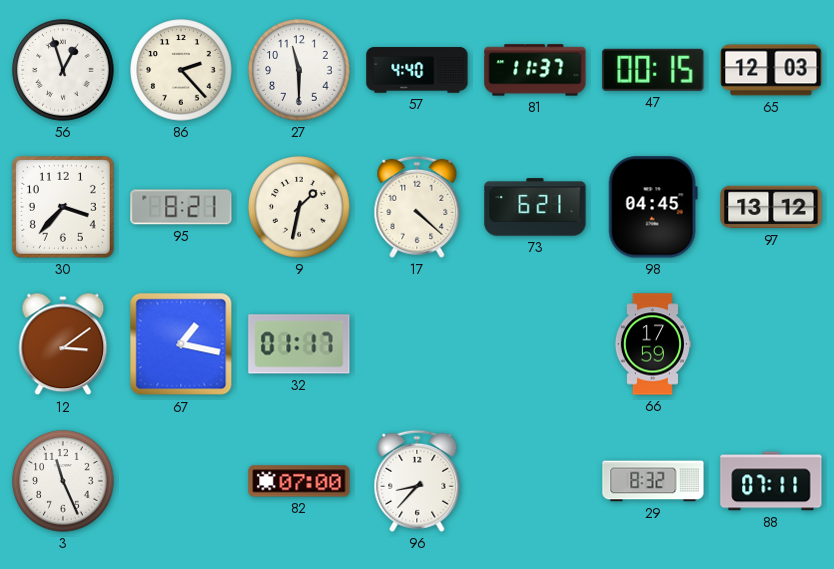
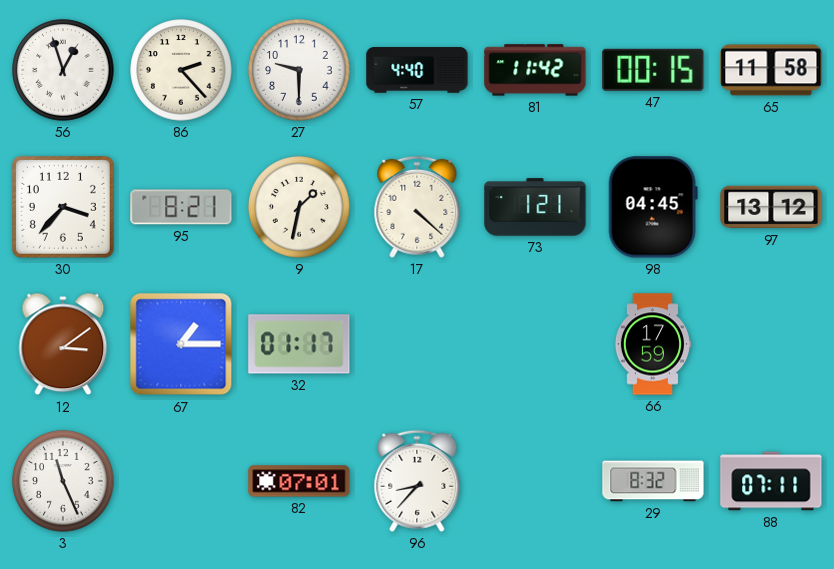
27: 11:30 -> 9:30 (299, 70)
81: 11:37 -> 11:42 (535, 70)
65: 12:03 -> 11:58 (771, 70)
73: 6:21 -> 1:21 (535, 207)
67: 1:17 -> 1:15 (181, 344)
82: 07:00 -> 07:01 (299, 481)
